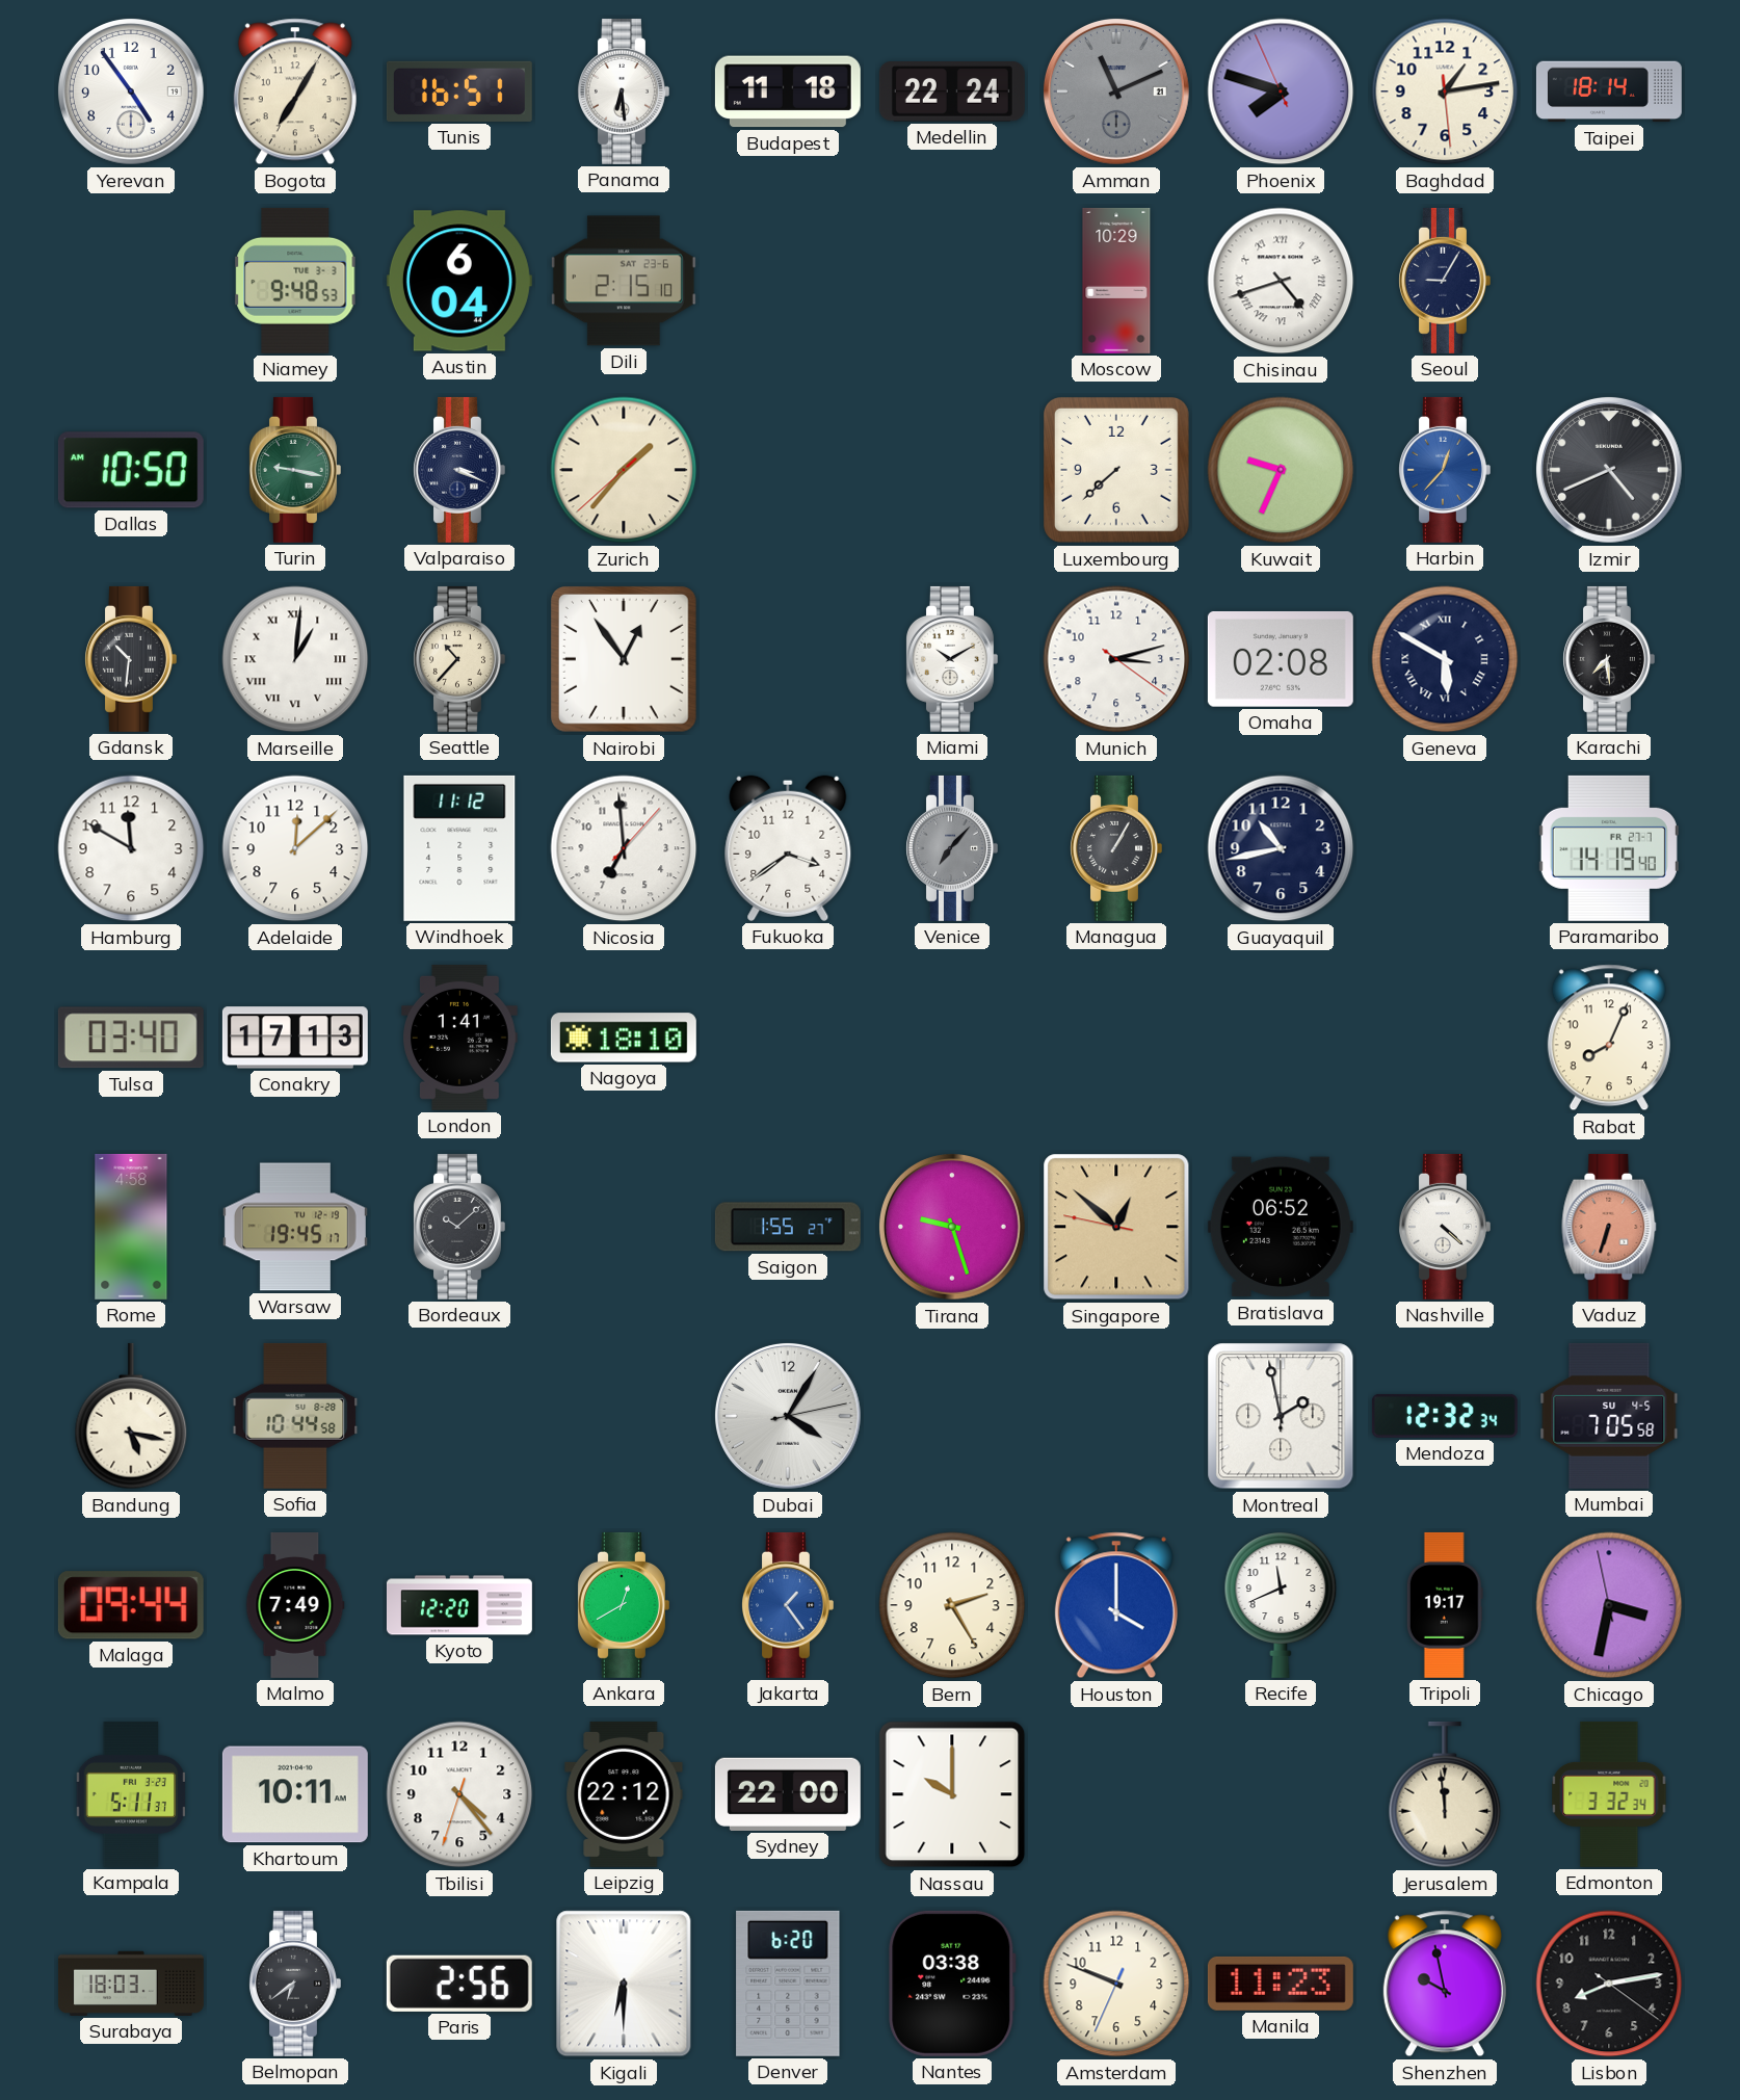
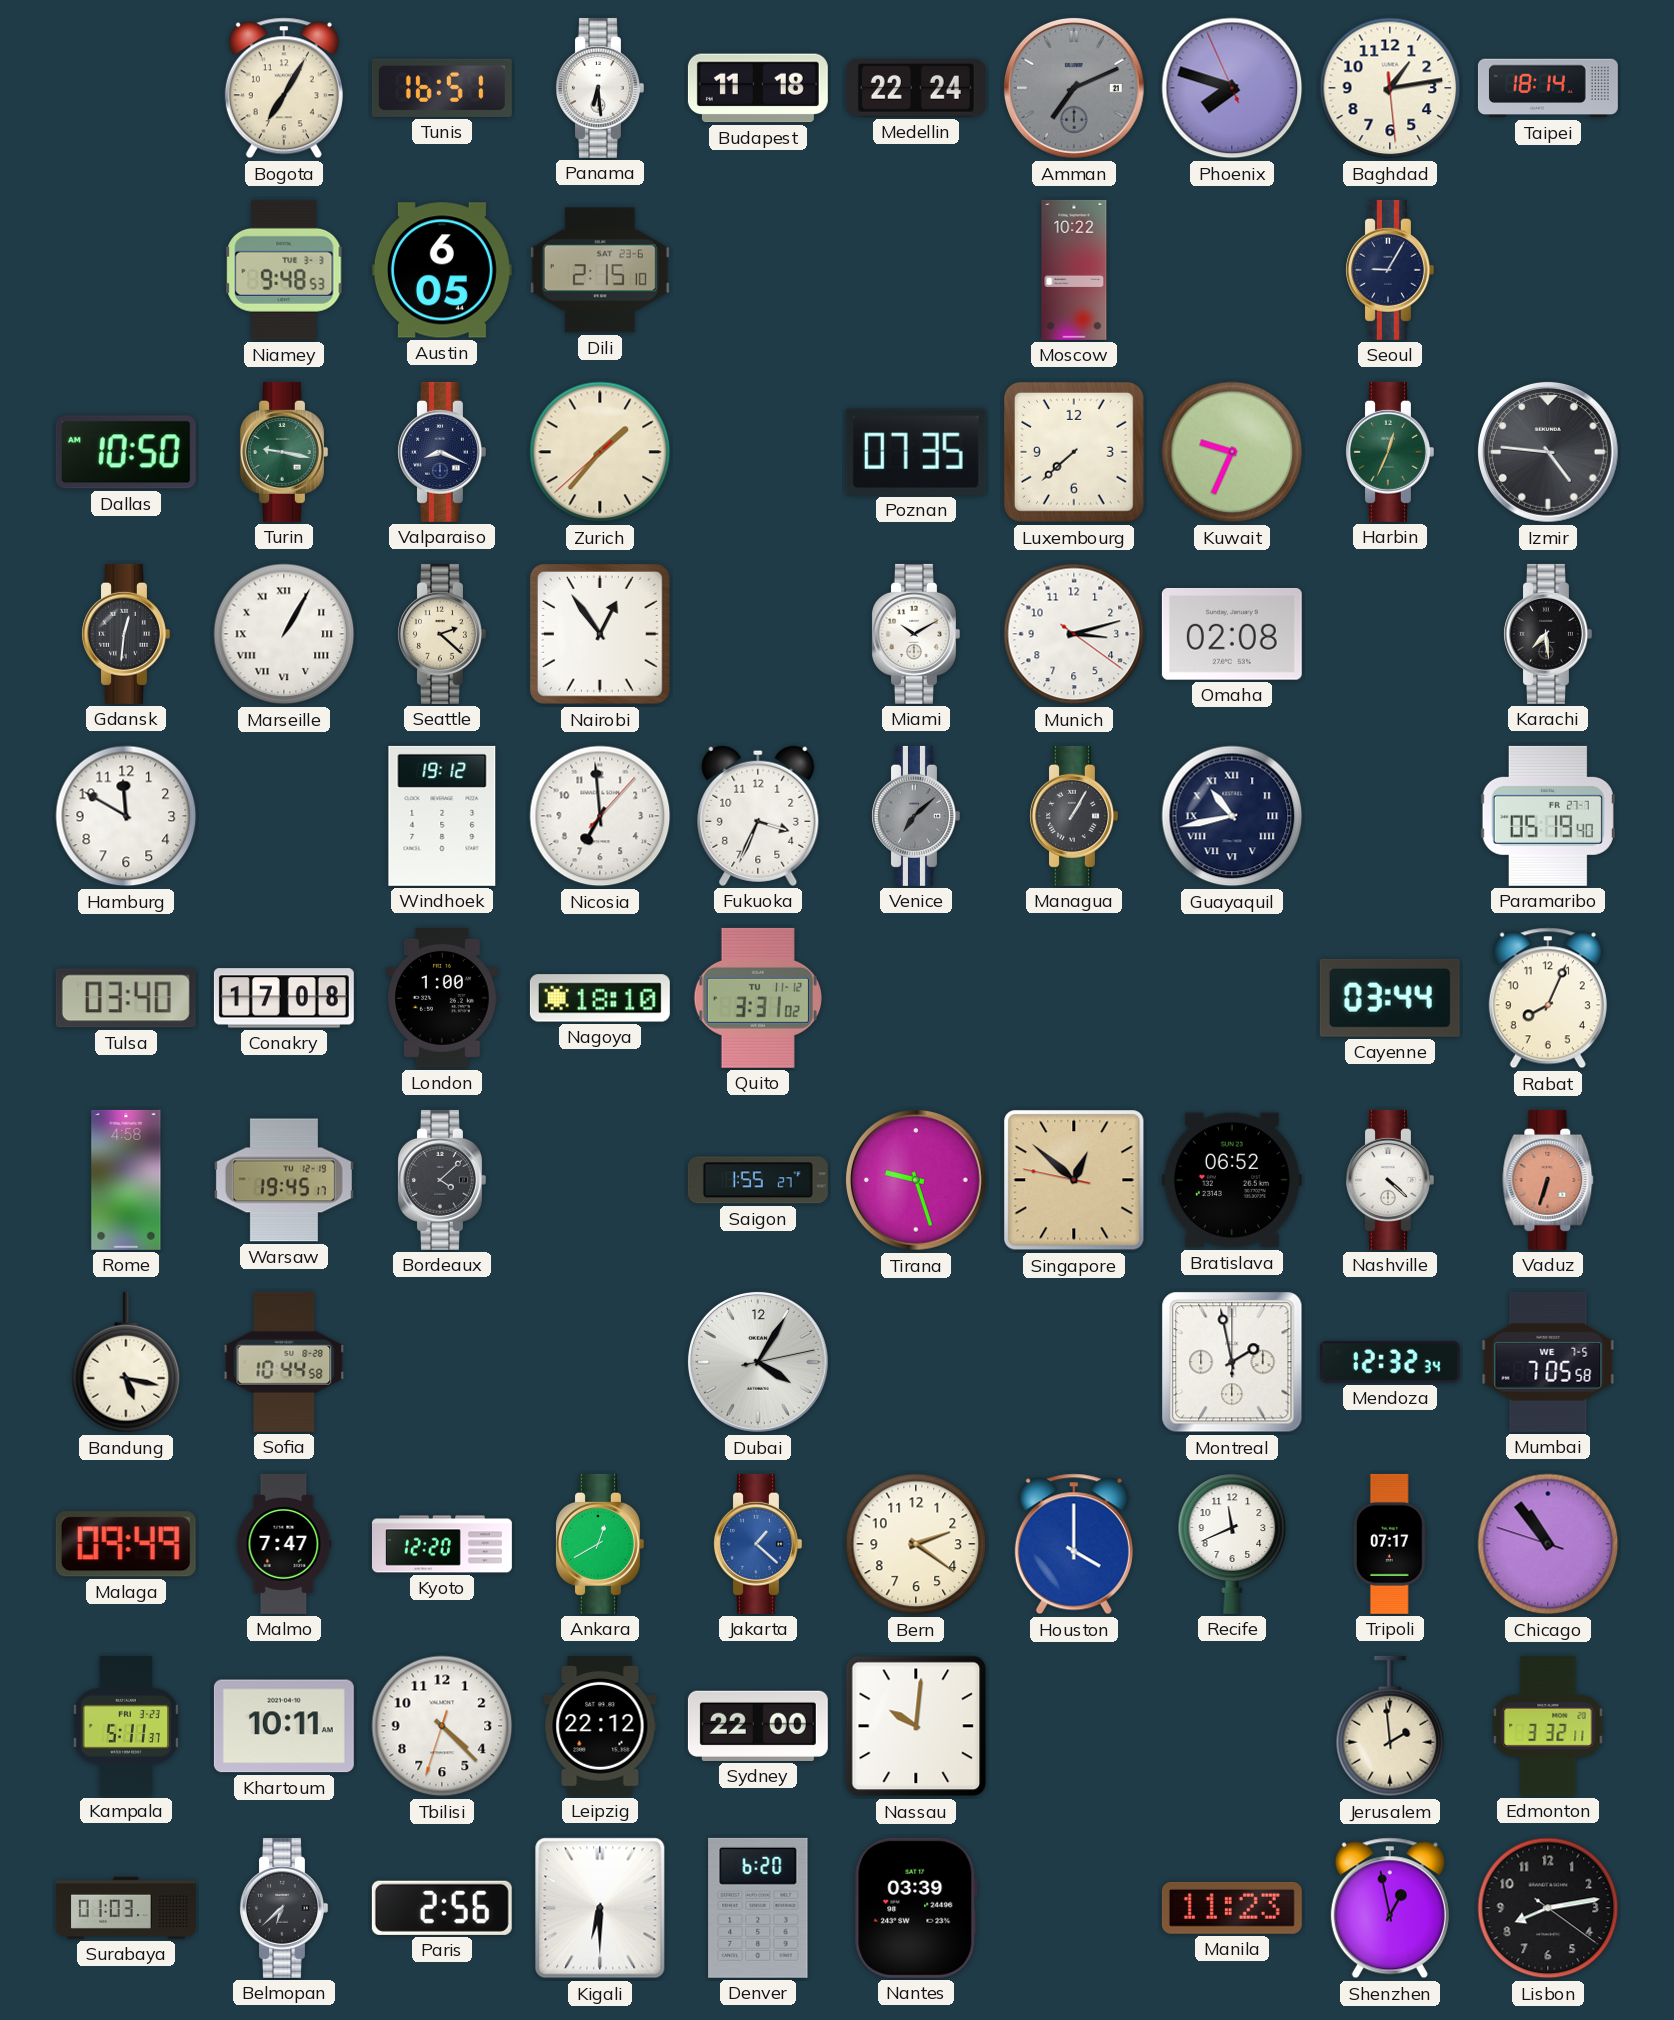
Yerevan: 4:54 -> none (131, 91)
Amman: 11:11 -> 7:11 (1074, 88)
Austin: 6:04 -> 6:05 (442, 270)
Moscow: 10:29 -> 10:22 (1074, 270)
Chisinau: 4:42 -> none (1281, 281)
Valparaiso: 3:19 -> 8:19 (442, 452)
Poznan: none -> 07:35 (916, 452)
Harbin: 12:37 -> 12:34 (1390, 452)
Harbin dial: blue -> green (1390, 452)
Izmir: 4:41 -> 4:46 (1548, 452)
Gdansk: 10:31 -> 12:31 (126, 634)
Marseille: 1:01 -> 1:05 (284, 634)
Seattle: 10:37 -> 2:22 (442, 634)
Geneva: 5:50 -> none (1445, 659)
Adelaide: 12:08 -> none (295, 848)
Windhoek: 11:12 -> 19:12 (442, 816)
Fukuoka: 3:39 -> 3:34 (758, 816)
Venice: 7:07 -> 7:08 (916, 816)
Guayaquil numerals: Arabic -> Roman (1232, 816)
Paramaribo: 14:19 -> 05:19 (1548, 816)
Conakry: 17:13 -> 17:08 (284, 998)
London: 1:41 -> 1:00 (442, 998)
Quito: none -> 3:31 (758, 998)
Cayenne: none -> 03:44 (1390, 998)
Bordeaux: 10:08 -> 4:08 (442, 1180)
Mumbai date: SU 4-5 -> WE 7-5 (1548, 1362)
Malaga: 09:44 -> 09:49 (126, 1544)
Malmo: 7:49 -> 7:47 (284, 1544)
Jakarta: 1:24 -> 1:22 (758, 1544)
Bern: 2:25 -> 2:21 (916, 1544)
Tripoli: 19:17 -> 07:17 (1390, 1544)
Chicago: 3:31 -> 10:53 (1548, 1544)
Tbilisi: 4:23 -> 4:22 (442, 1726)
Nassau: 10:00 -> 10:01 (916, 1726)
Jerusalem: 11:59 -> 1:59 (1390, 1726)
Edmonton: 3:32:34 -> 3:32:11 (1548, 1726)
Surabaya: 18:03 -> 01:03 (126, 1908)
Belmopan: 6:39 -> 6:38 (284, 1908)
Nantes: 03:38 -> 03:39 (916, 1908)
Amsterdam: 9:48 -> none (1116, 1984)
Shenzhen: 9:58 -> 12:58 (1390, 1908)
